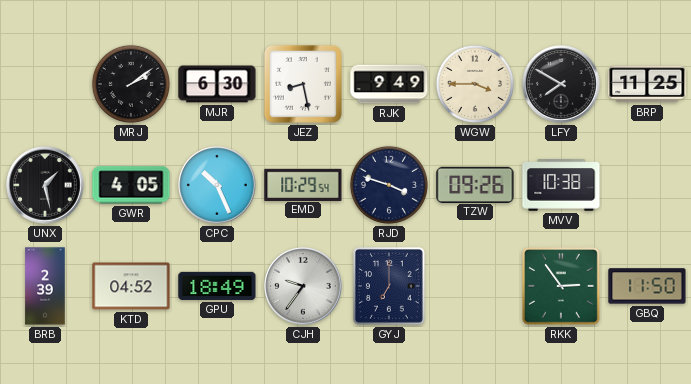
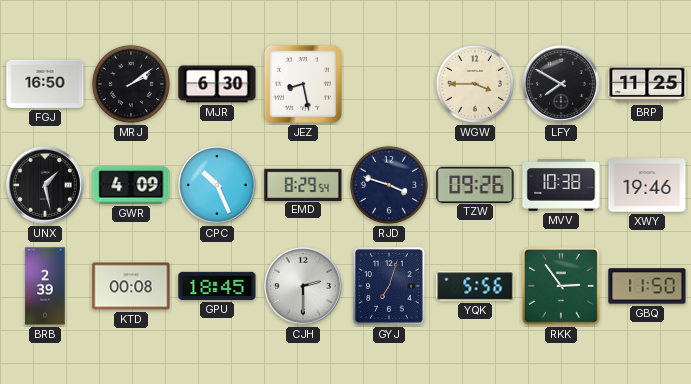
FGJ: none -> 16:50 (45, 84)
RJK: 9:49 -> none (389, 84)
GWR: 4:05 -> 4:09 (131, 185)
EMD: 10:29 -> 8:29 (303, 184)
XWY: none -> 19:46 (647, 185)
KTD: 04:52 -> 00:08 (131, 286)
GPU: 18:49 -> 18:45 (217, 286)
CJH: 9:36 -> 2:30 (303, 286)
GYJ: 7:00 -> 7:03 (389, 286)
YQK: none -> 5:56 (475, 286)
